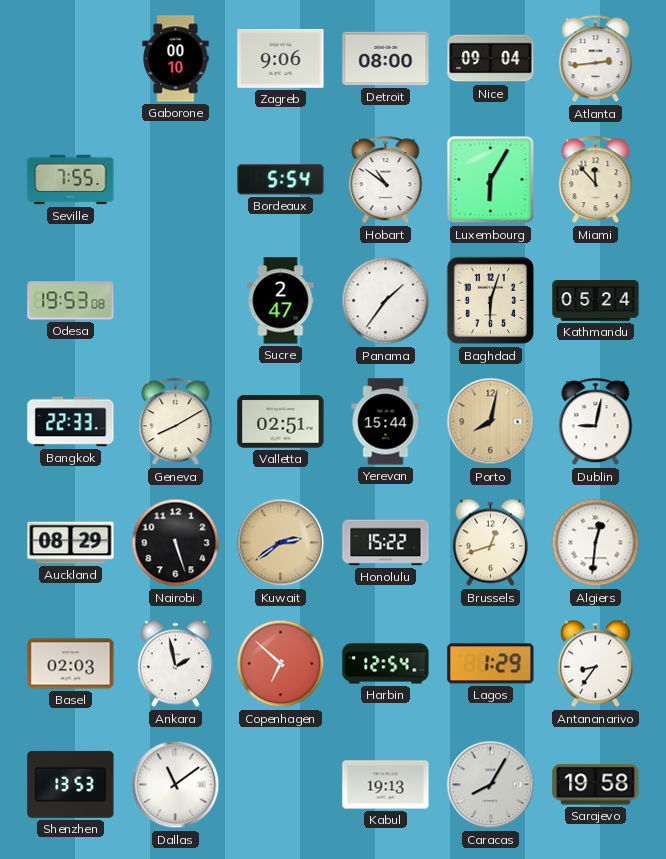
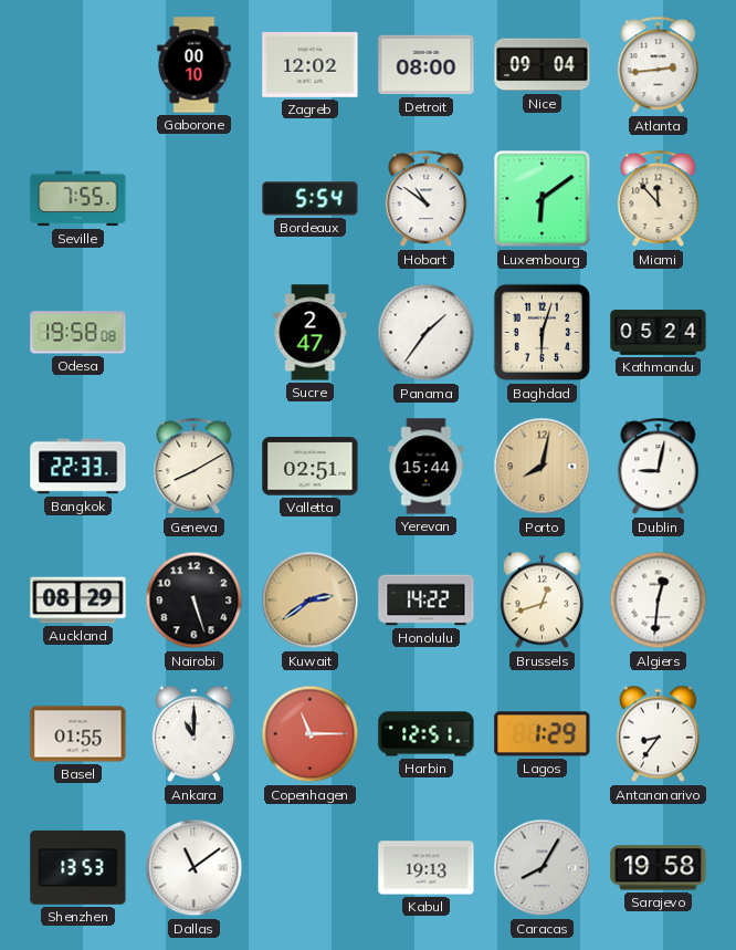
Zagreb: 9:06 -> 12:02 (311, 64)
Luxembourg: 6:05 -> 6:09 (543, 199)
Odesa: 19:53 -> 19:58 (78, 333)
Honolulu: 15:22 -> 14:22 (427, 601)
Basel: 02:03 -> 01:55 (78, 734)
Ankara: 1:58 -> 11:00 (193, 734)
Copenhagen: 6:52 -> 11:15 (311, 734)
Harbin: 12:54 -> 12:51 (427, 734)
